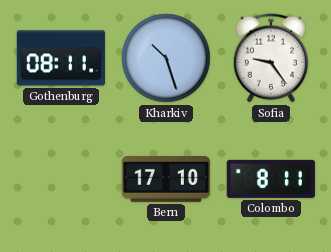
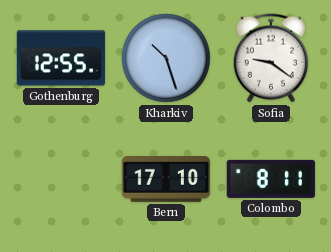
Gothenburg: 08:11 -> 12:55 (61, 58)
Sofia: 9:24 -> 9:21 (270, 58)
